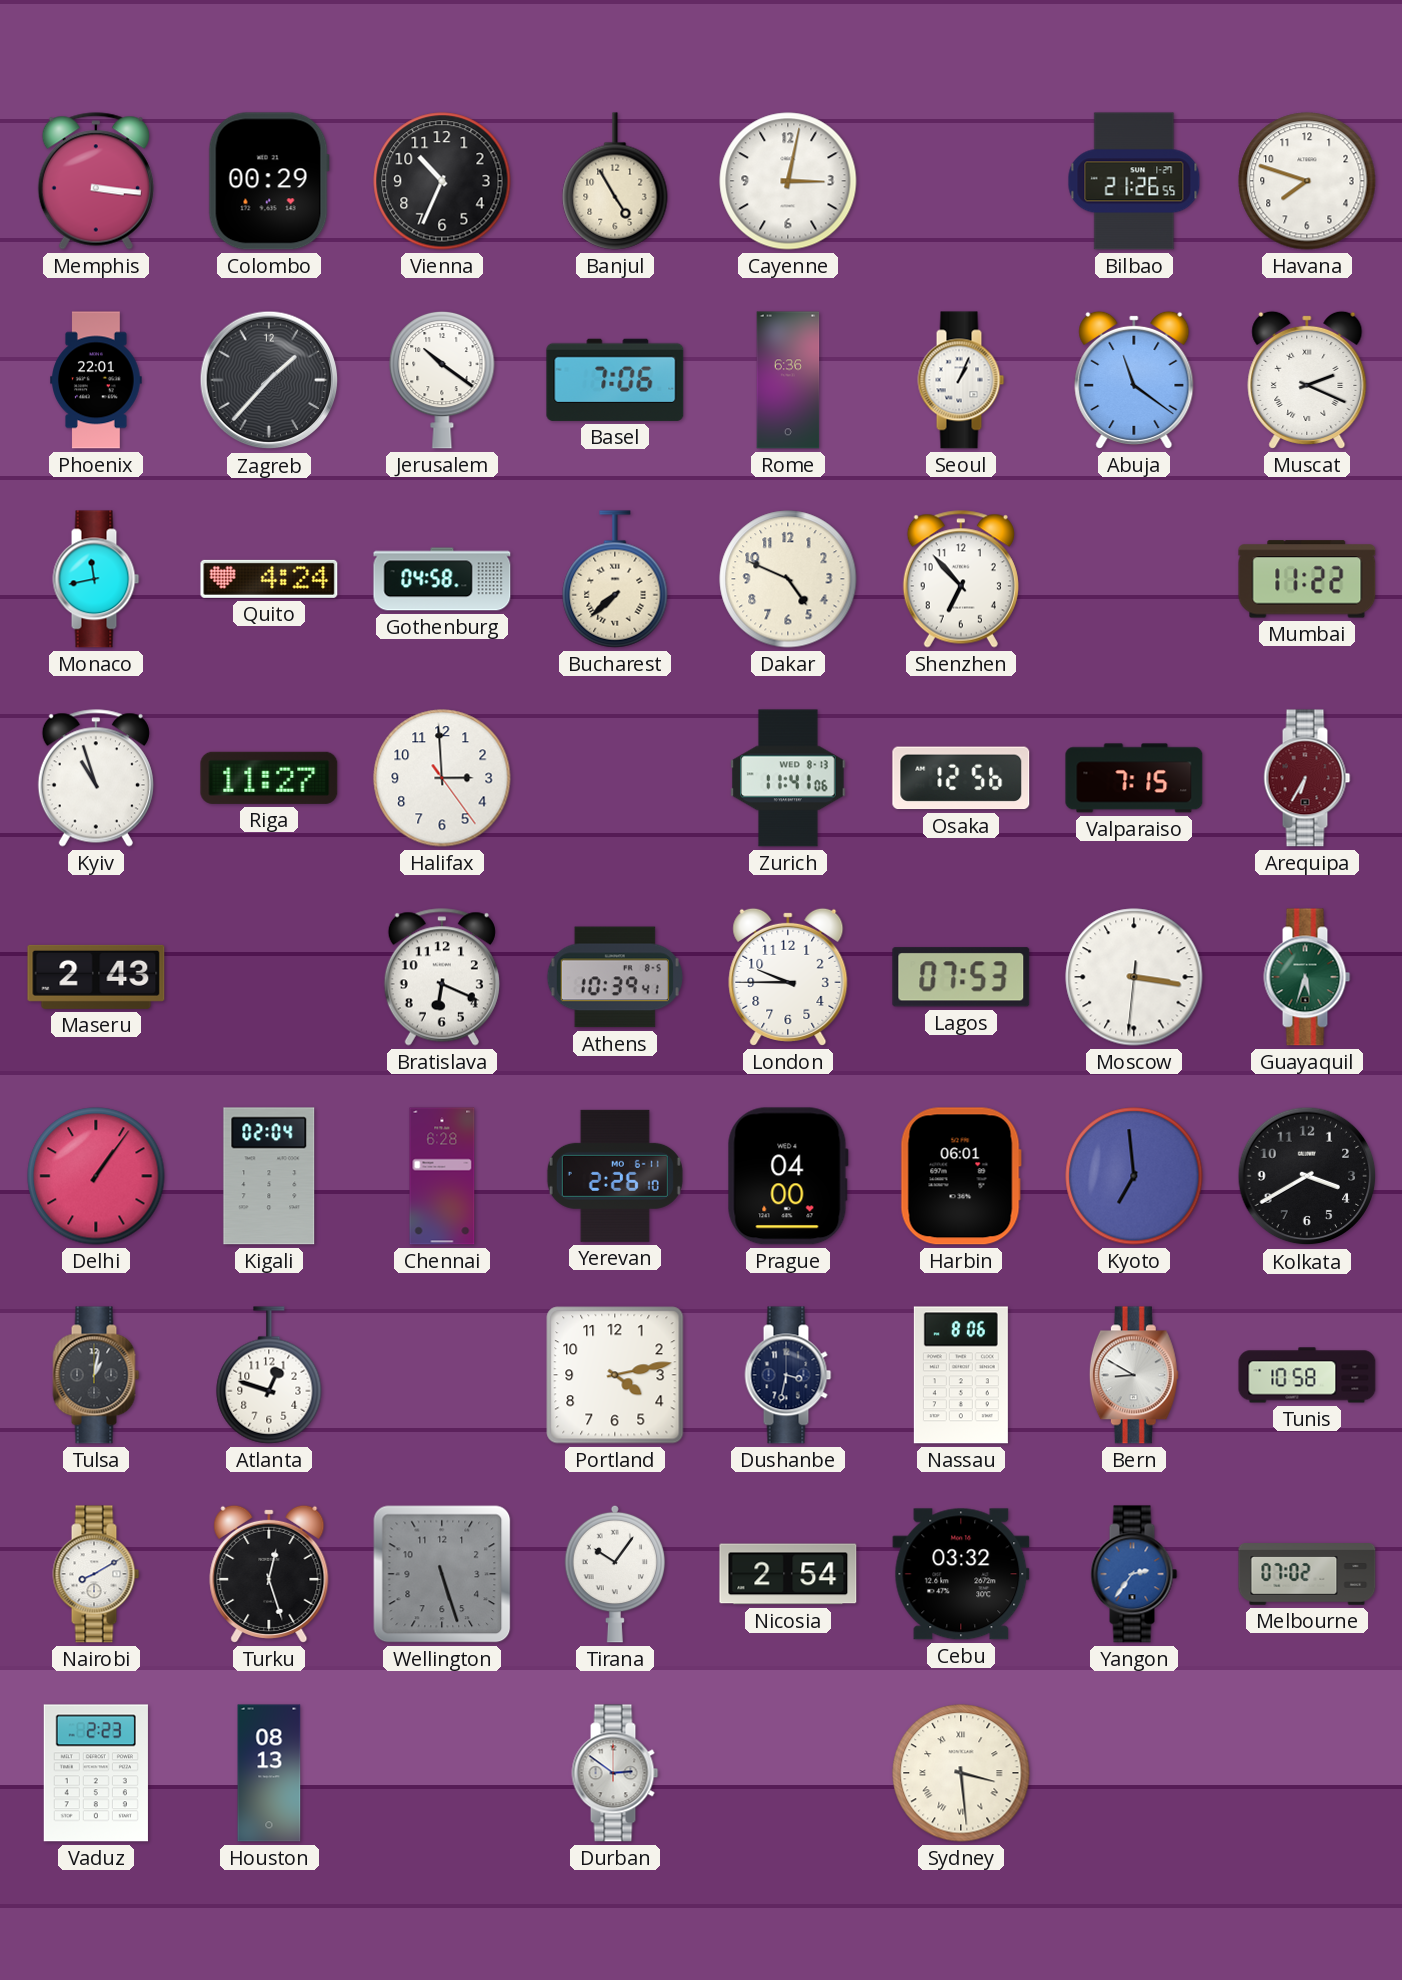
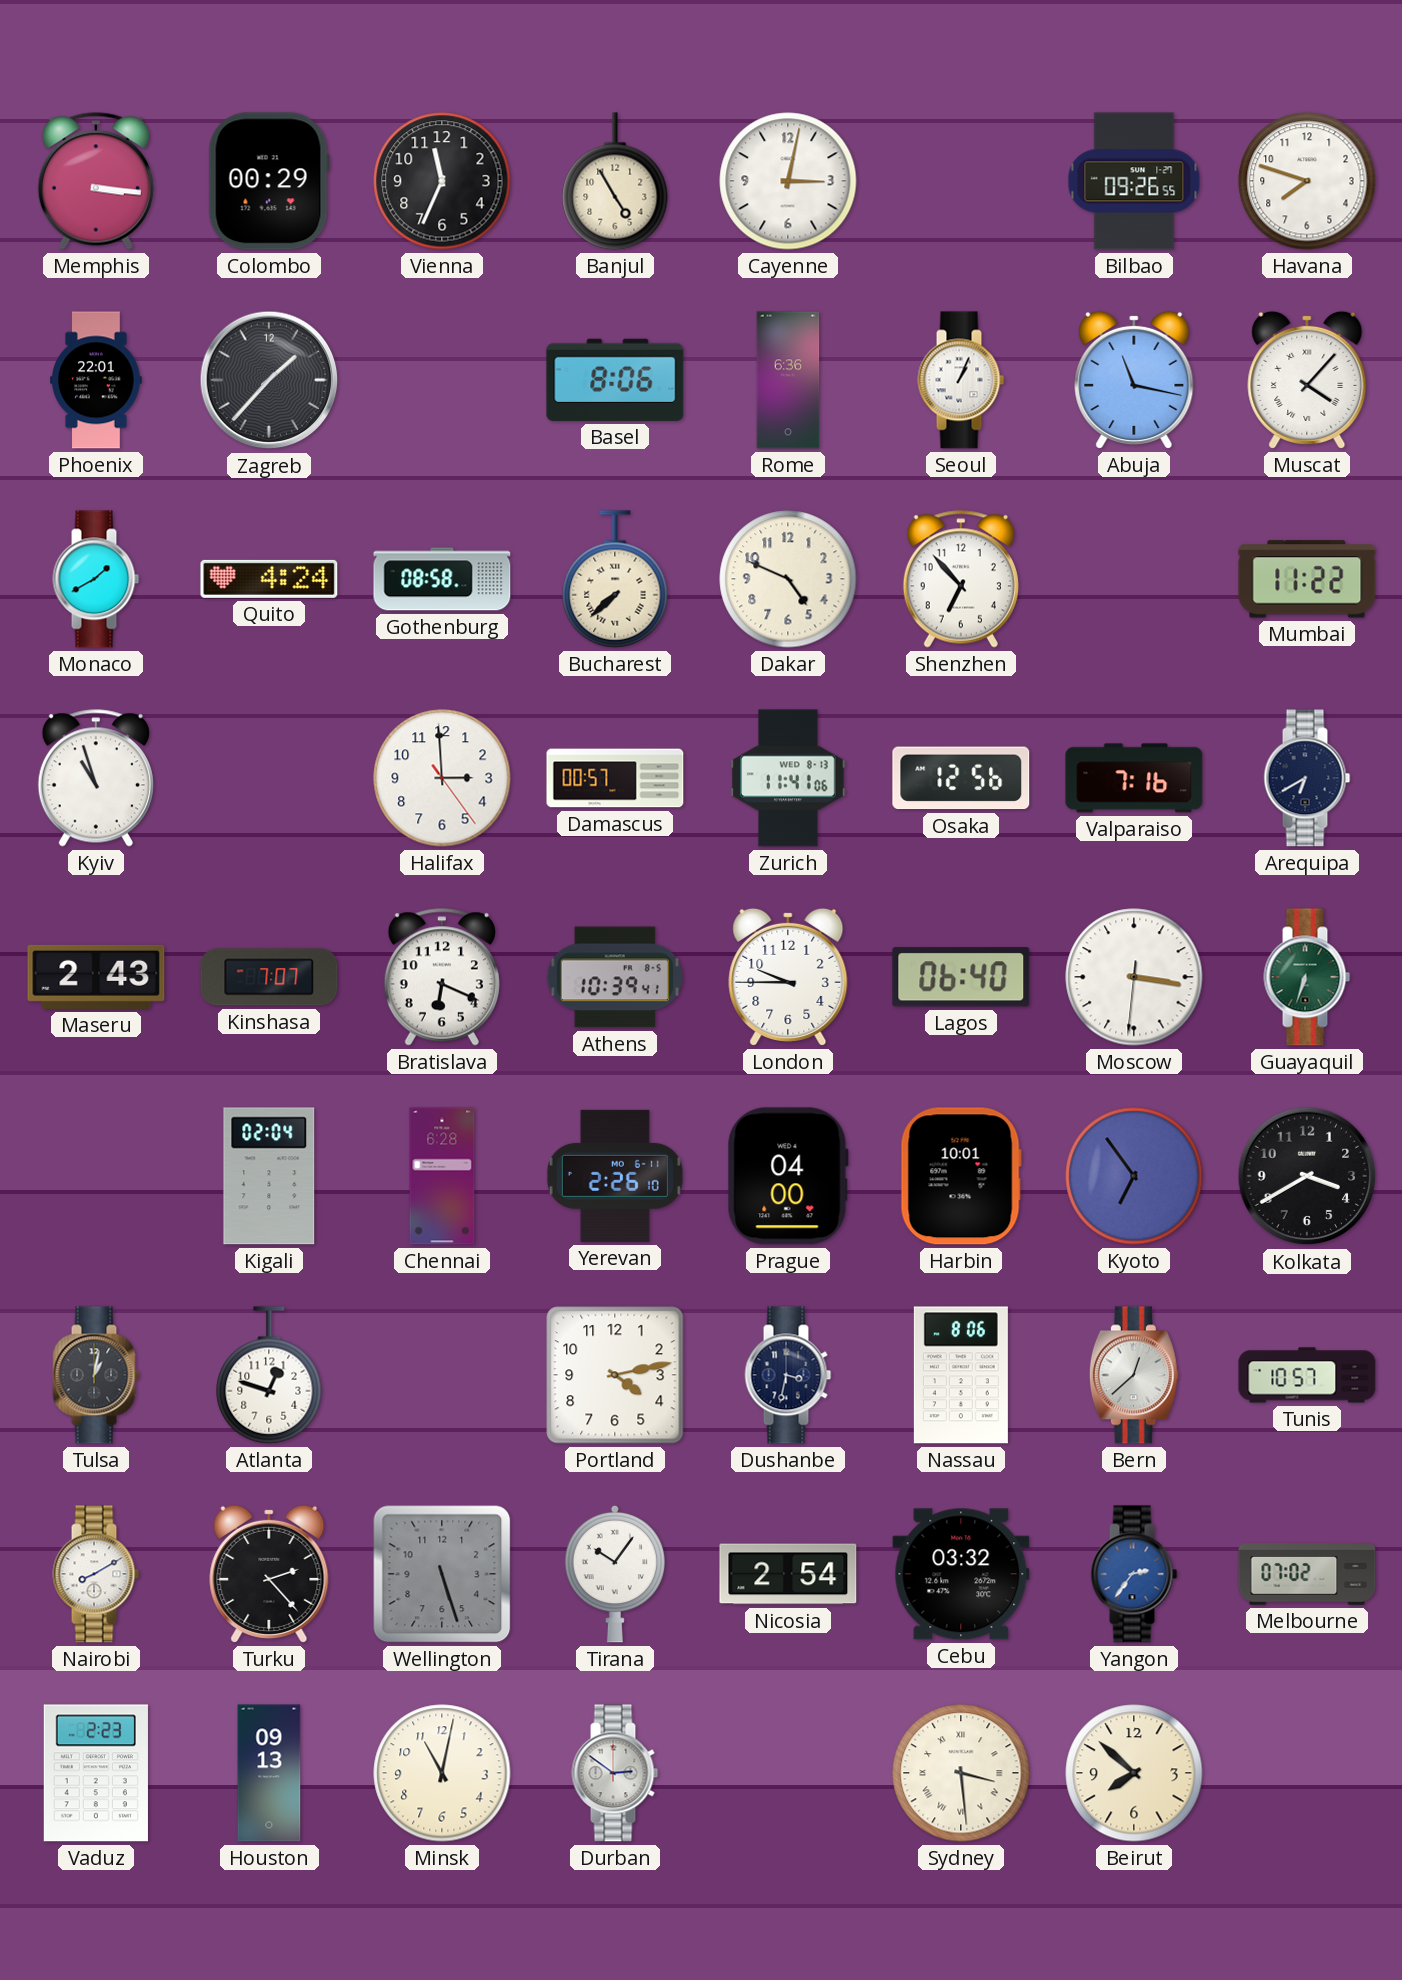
Vienna: 10:34 -> 11:34 (442, 181)
Bilbao: 21:26 -> 09:26 (1134, 181)
Jerusalem: 10:21 -> none (442, 380)
Basel: 7:06 -> 8:06 (615, 380)
Abuja: 11:21 -> 11:17 (1134, 380)
Muscat: 2:19 -> 4:07 (1307, 380)
Monaco: 11:43 -> 1:40 (96, 579)
Gothenburg: 04:58 -> 08:58 (442, 579)
Riga: 11:27 -> none (269, 778)
Damascus: none -> 00:57 (615, 778)
Valparaiso: 7:15 -> 7:16 (1134, 778)
Arequipa: 6:35 -> 6:40 (1307, 778)
Arequipa dial: burgundy -> navy (1307, 778)
Kinshasa: none -> 7:07 (269, 977)
Lagos: 07:53 -> 06:40 (961, 977)
Guayaquil: 5:33 -> 6:33 (1307, 977)
Delhi: 1:06 -> none (96, 1176)
Harbin: 06:01 -> 10:01 (961, 1176)
Kyoto: 6:59 -> 6:54 (1134, 1176)
Bern: 8:50 -> 12:38 (1134, 1375)
Tunis: 10:58 -> 10:57 (1307, 1375)
Turku: 12:27 -> 2:23 (269, 1574)
Houston: 08:13 -> 09:13 (269, 1773)
Minsk: none -> 11:02 (442, 1773)
Beirut: none -> 7:52 (1134, 1773)
